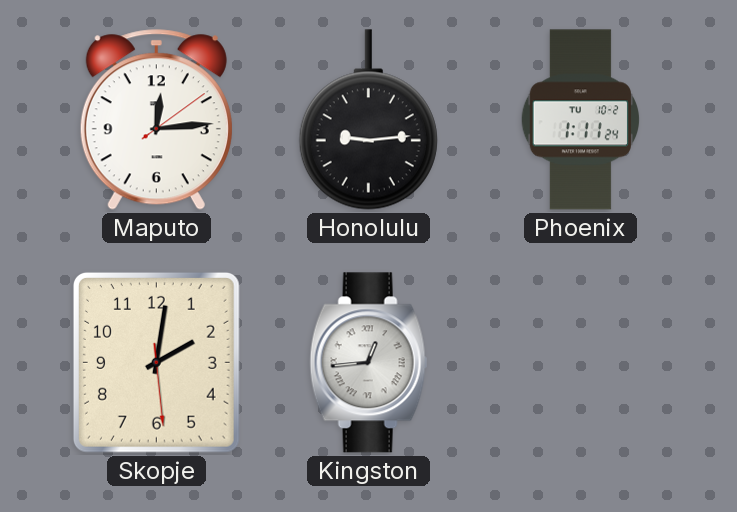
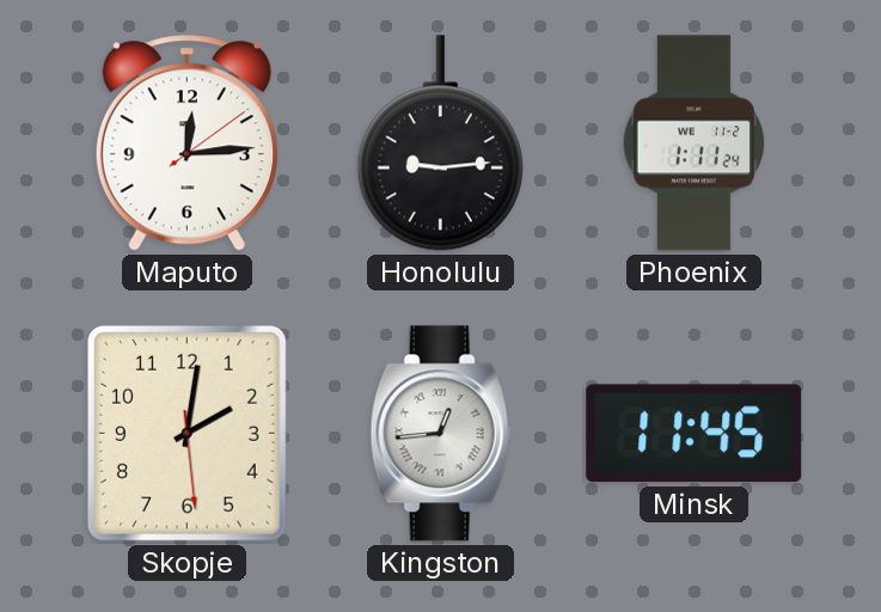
Phoenix date: TU 10-2 -> WE 11-2 (693, 143)
Minsk: none -> 11:45 (695, 434)
